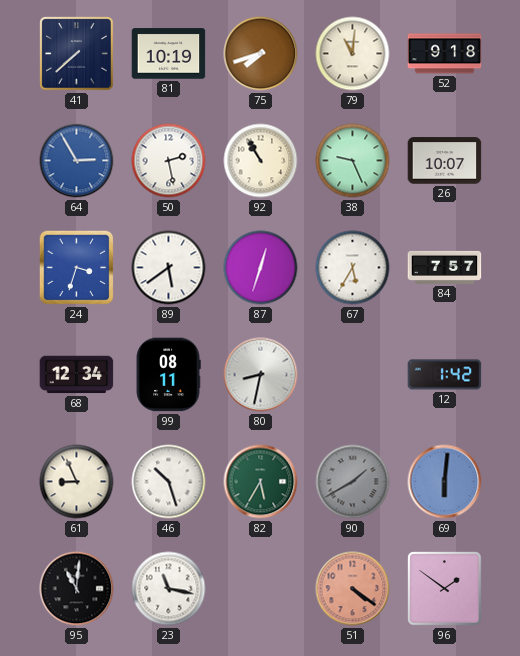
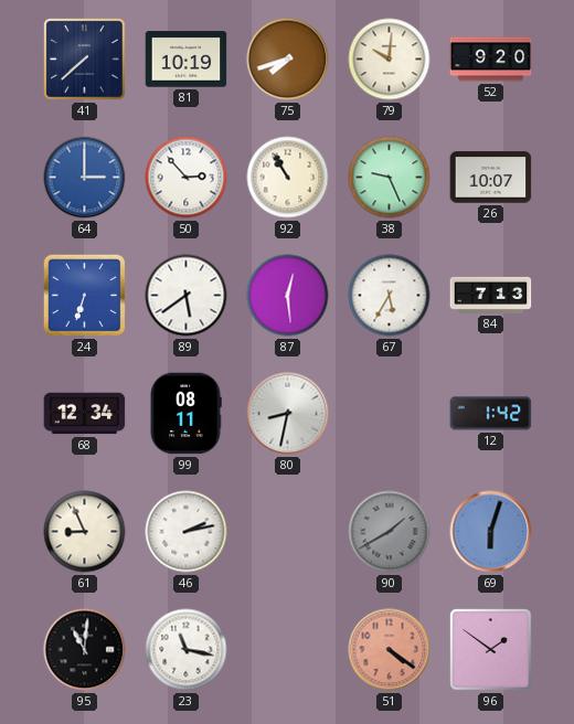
79: 11:01 -> 10:01 (390, 60)
52: 9:18 -> 9:20 (491, 60)
64: 2:55 -> 3:00 (85, 178)
50: 2:28 -> 2:53 (187, 178)
24: 3:33 -> 6:33 (85, 296)
87: 12:33 -> 12:29 (288, 296)
84: 7:57 -> 7:13 (491, 295)
46: 10:27 -> 2:13 (187, 532)
82: 5:35 -> none (261, 482)
69: 6:01 -> 6:03 (491, 532)
